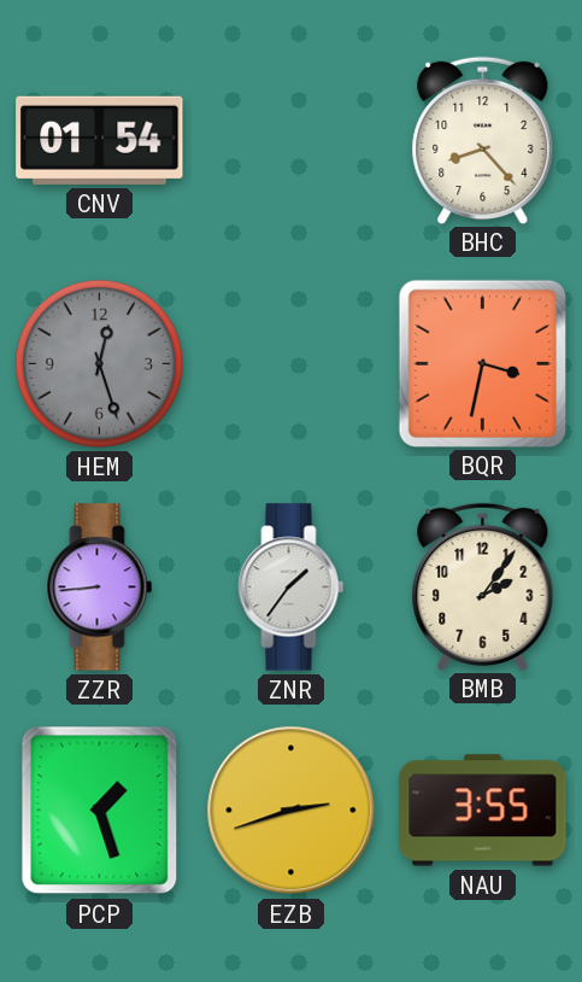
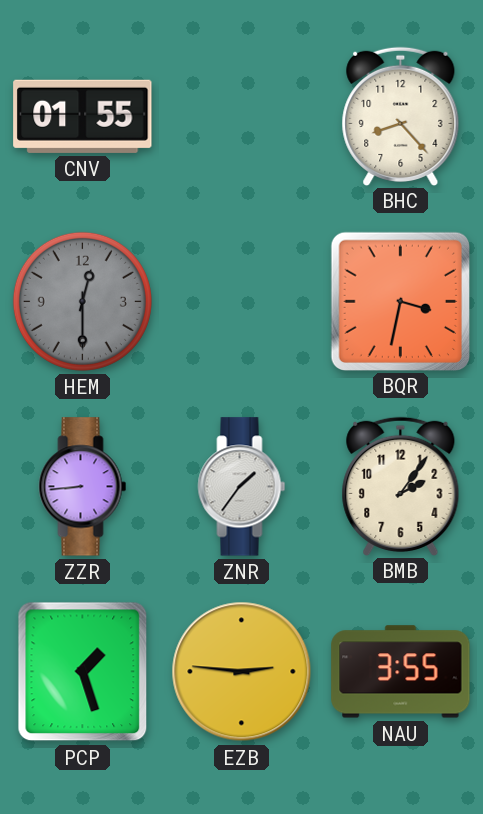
CNV: 01:54 -> 01:55 (83, 116)
HEM: 12:27 -> 12:30 (82, 301)
EZB: 2:42 -> 2:46 (242, 672)
